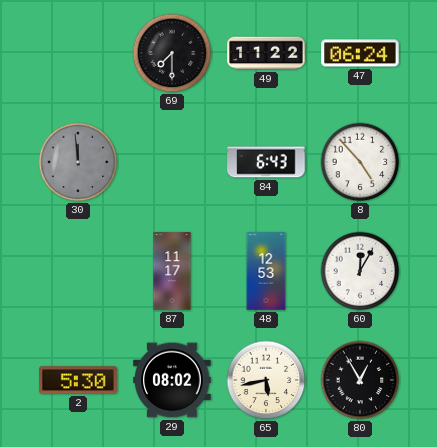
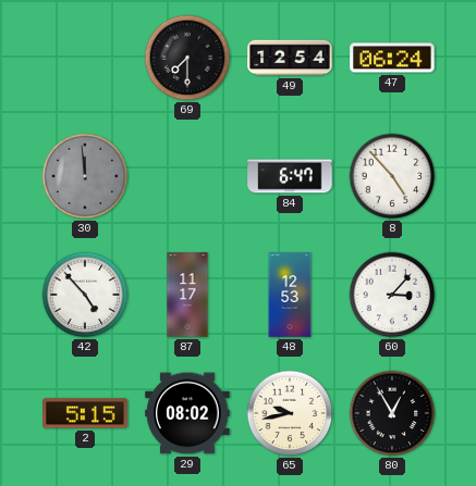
49: 11:22 -> 12:54 (290, 58)
84: 6:43 -> 6:47 (290, 176)
42: none -> 4:53 (85, 295)
60: 12:05 -> 3:07 (392, 295)
2: 5:30 -> 5:15 (85, 413)
65: 5:43 -> 9:43 (290, 413)
